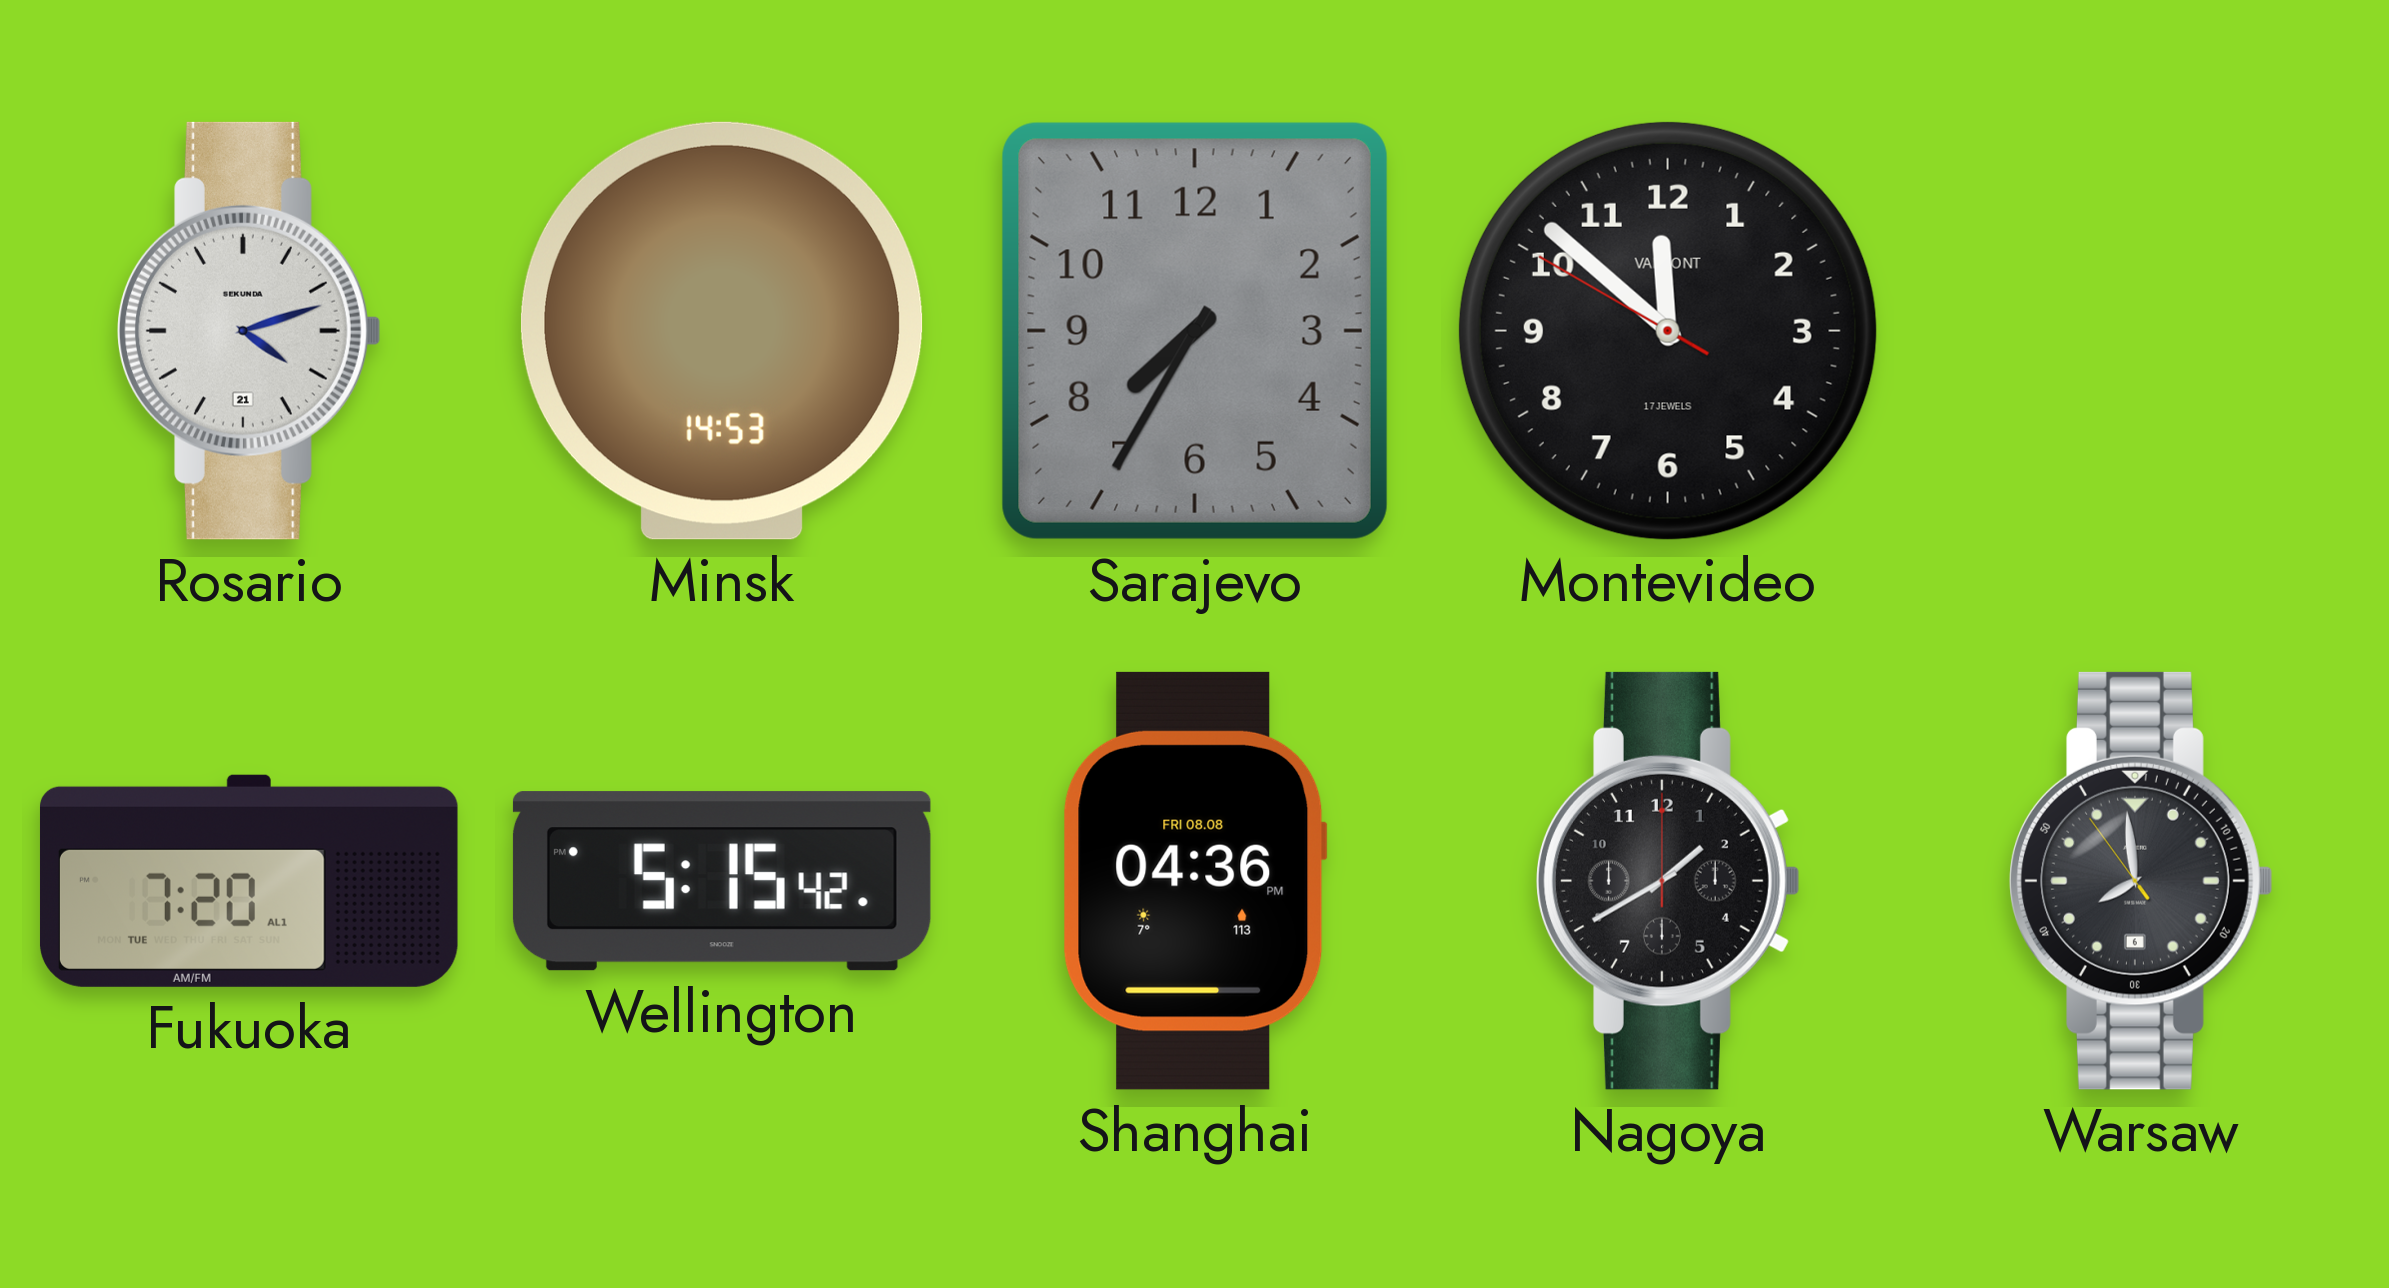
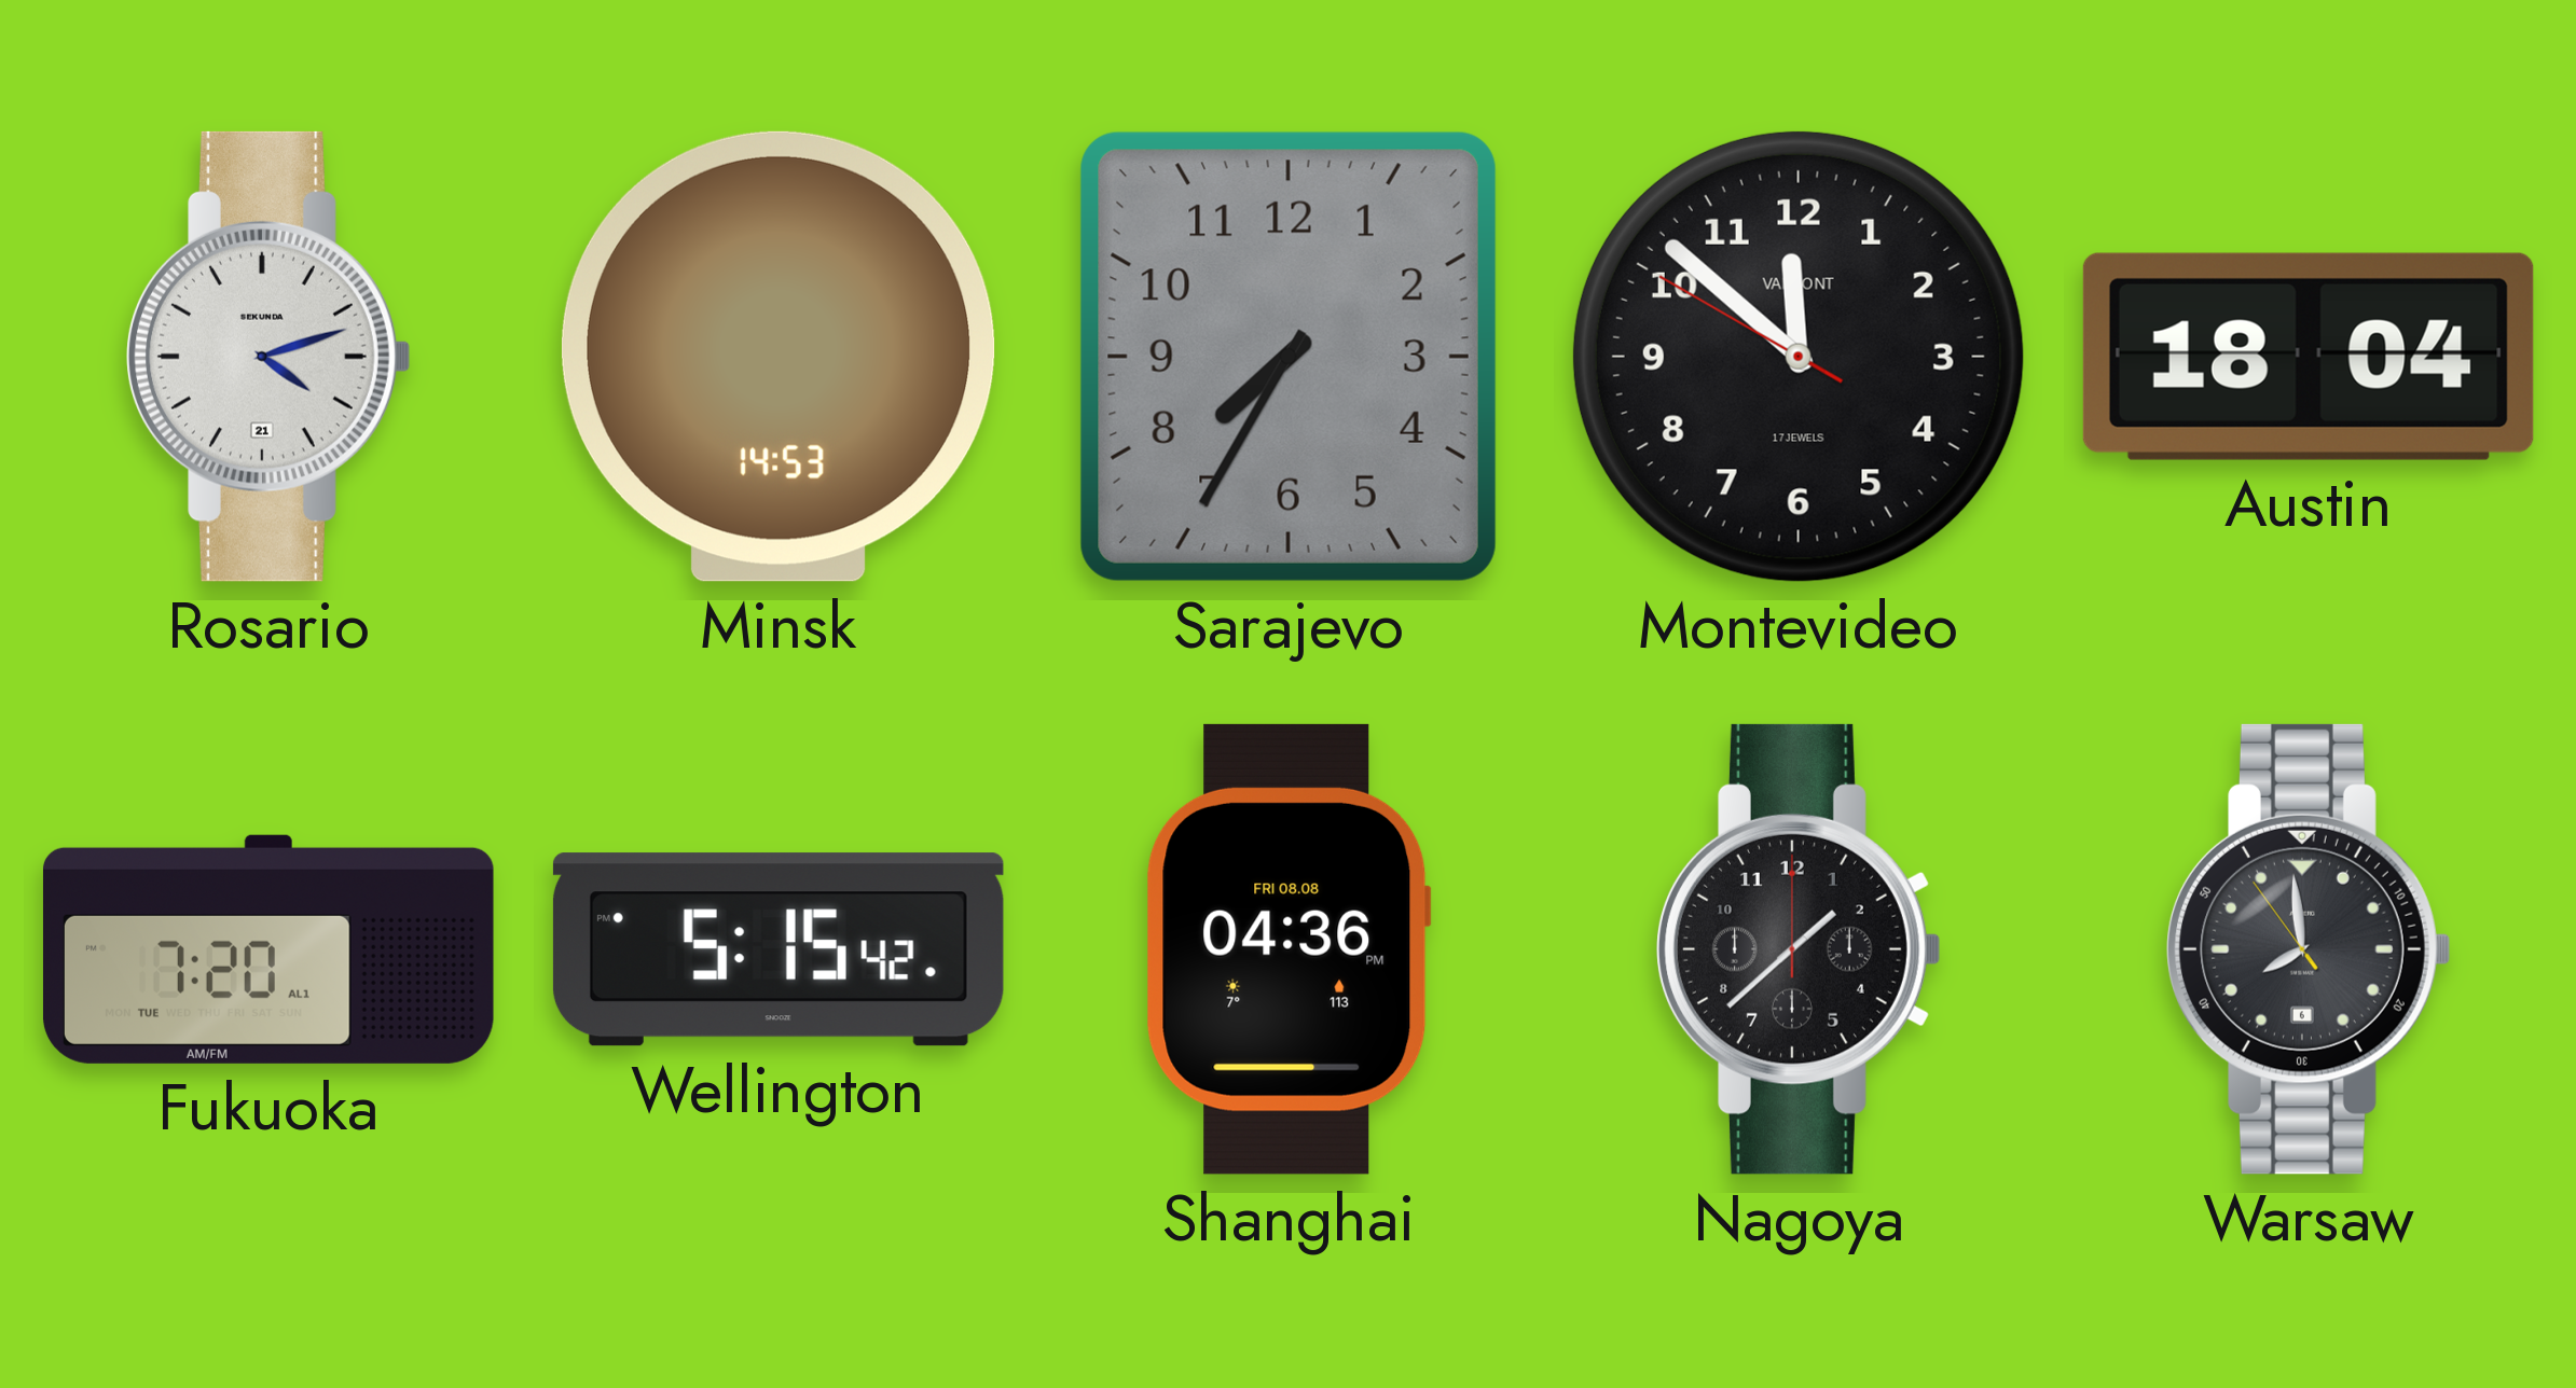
Austin: none -> 18:04 (2309, 357)
Nagoya: 1:40 -> 1:38 (1799, 949)
